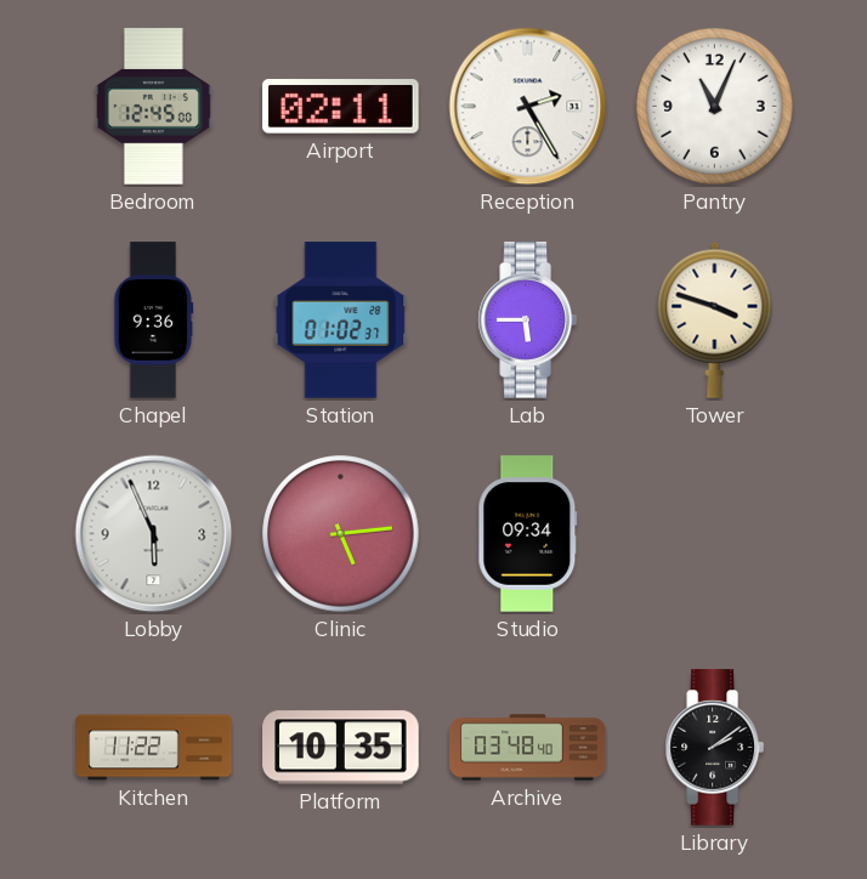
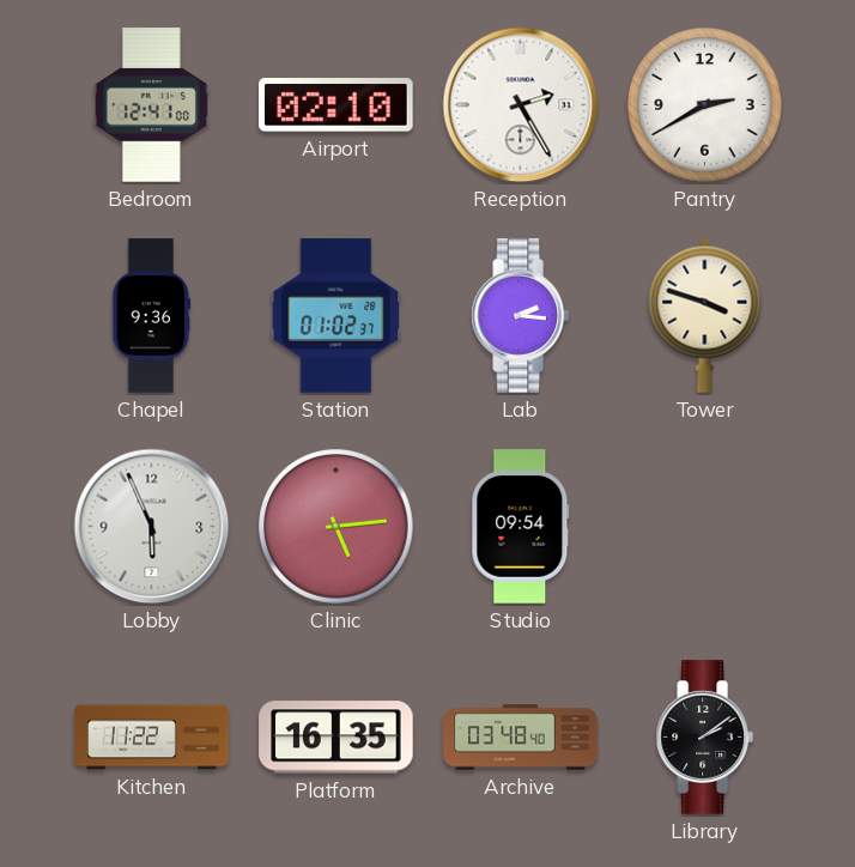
Bedroom: 12:45 -> 12:41 (151, 105)
Airport: 02:11 -> 02:10 (336, 105)
Pantry: 11:04 -> 2:40 (705, 105)
Lab: 5:45 -> 2:16 (520, 316)
Studio: 09:34 -> 09:54 (521, 527)
Platform: 10:35 -> 16:35 (336, 738)
